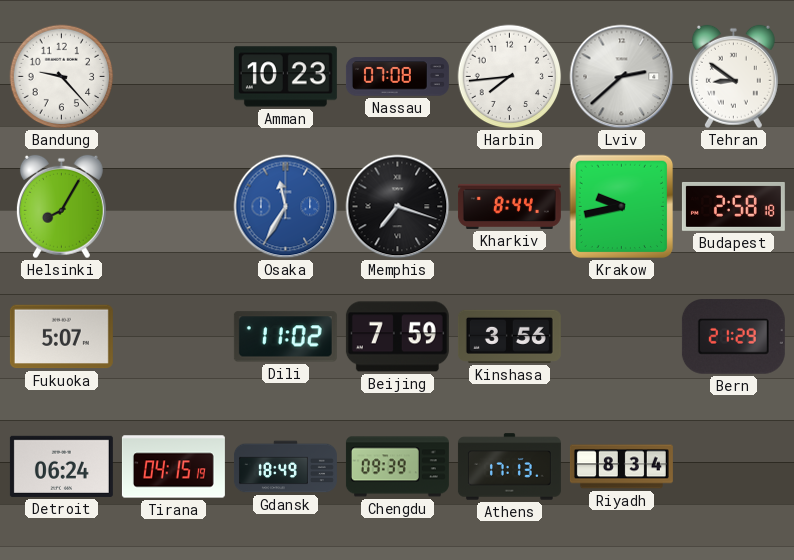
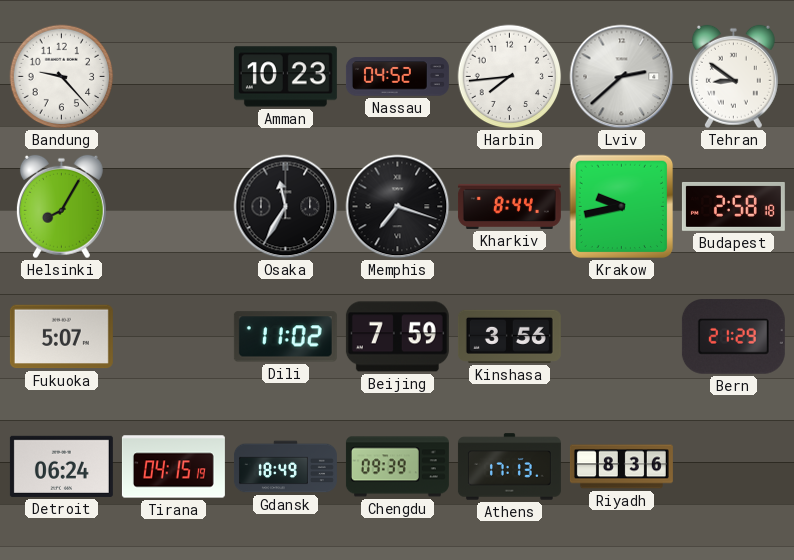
Nassau: 07:08 -> 04:52 (397, 77)
Osaka dial: blue -> black (286, 207)
Riyadh: 8:34 -> 8:36 (621, 467)
